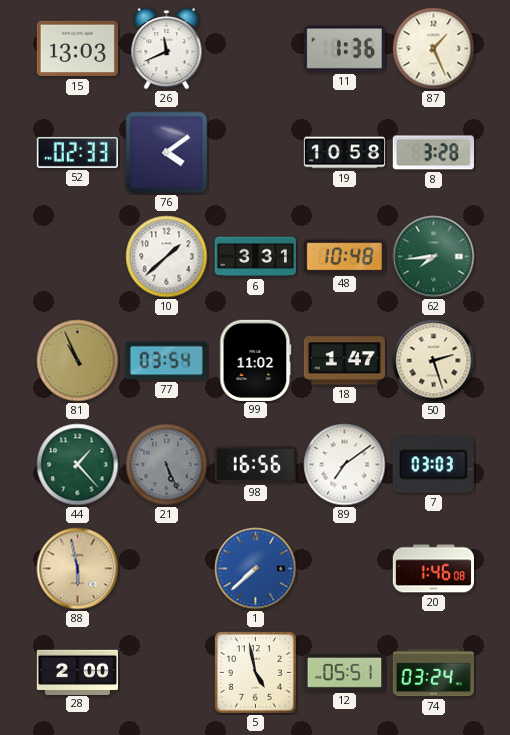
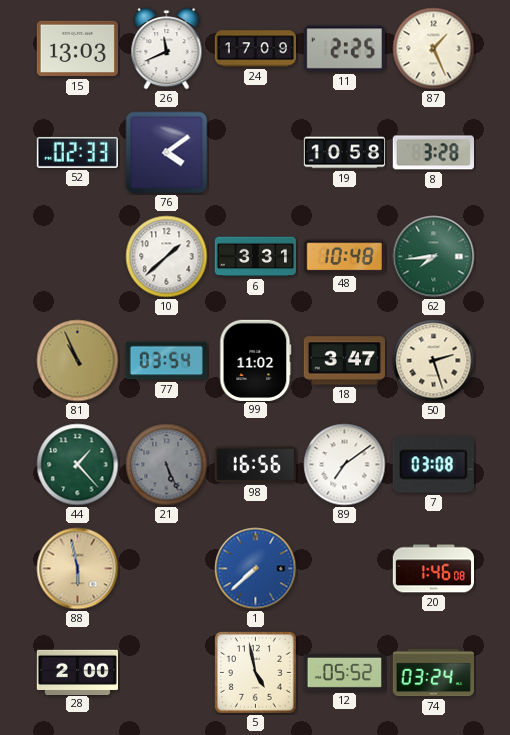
24: none -> 17:09 (255, 49)
11: 1:36 -> 2:25 (344, 49)
18: 1:47 -> 3:47 (344, 361)
7: 03:03 -> 03:08 (433, 465)
12: 05:51 -> 05:52 (344, 672)
